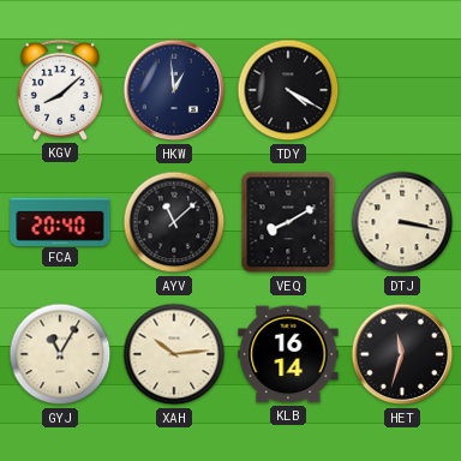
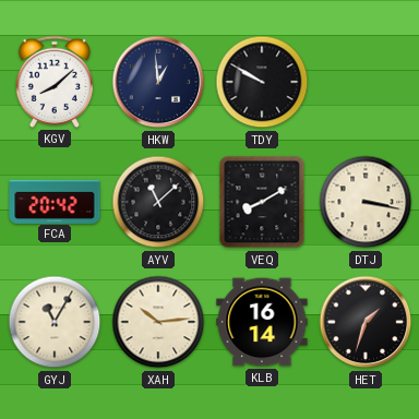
TDY: 4:20 -> 9:50 (262, 82)
FCA: 20:40 -> 20:42 (55, 201)
HET: 11:33 -> 1:33 (366, 322)
